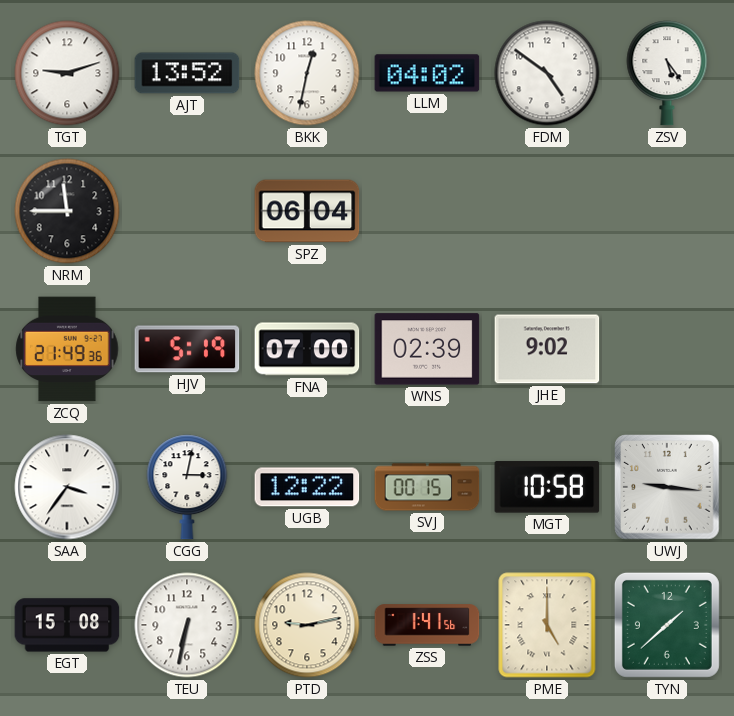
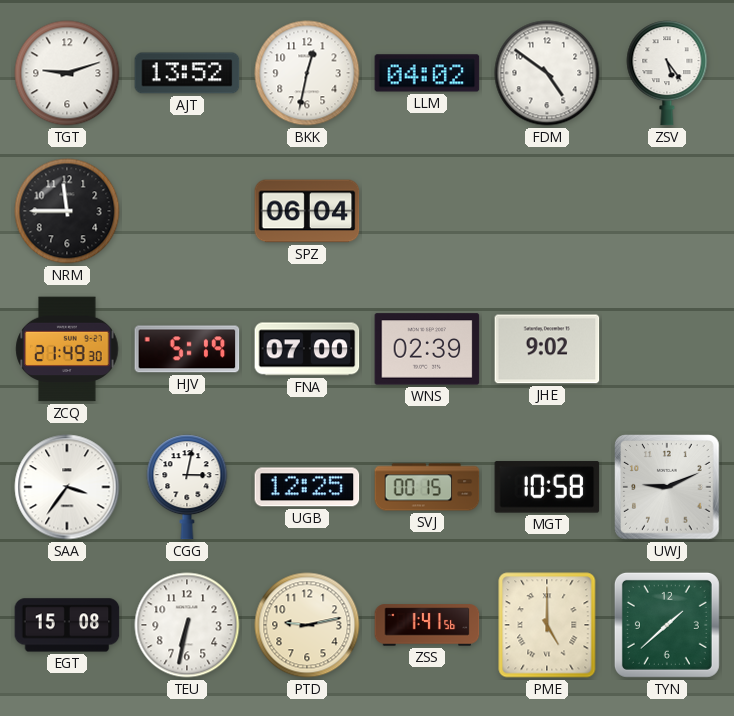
ZCQ: 21:49:36 -> 21:49:30 (67, 349)
UGB: 12:22 -> 12:25 (307, 487)
UWJ: 9:16 -> 9:11 (667, 487)
